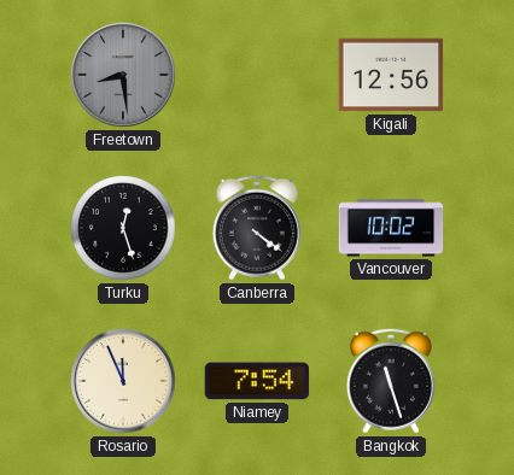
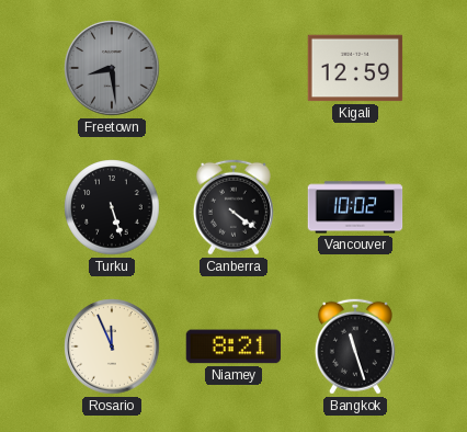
Kigali: 12:56 -> 12:59 (355, 68)
Turku: 12:27 -> 5:27 (112, 207)
Niamey: 7:54 -> 8:21 (233, 346)
